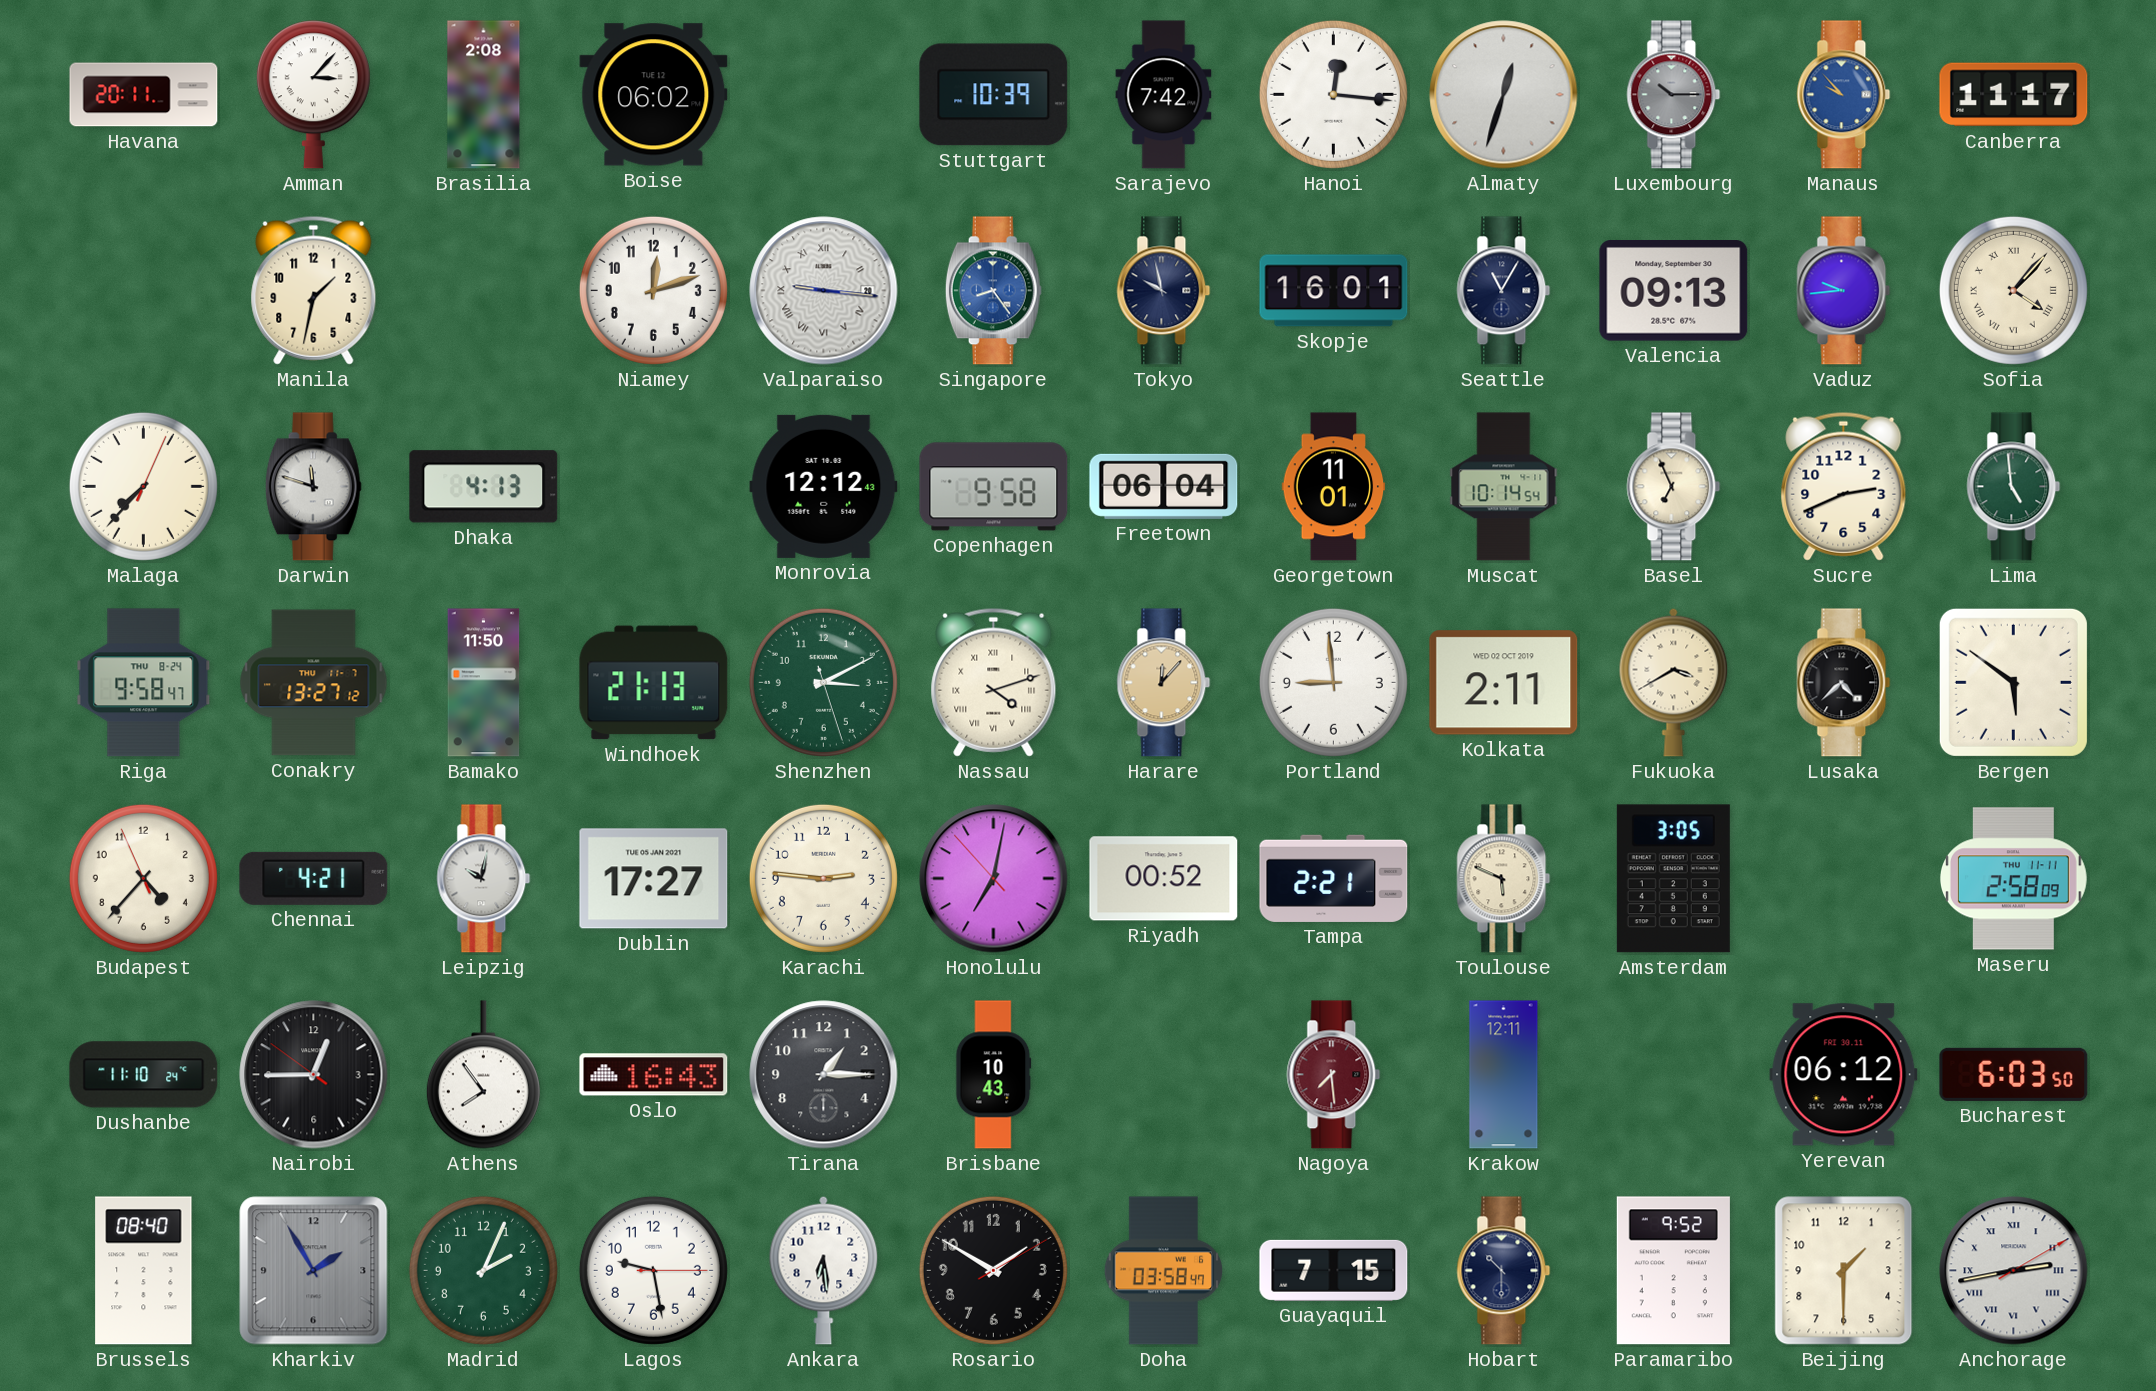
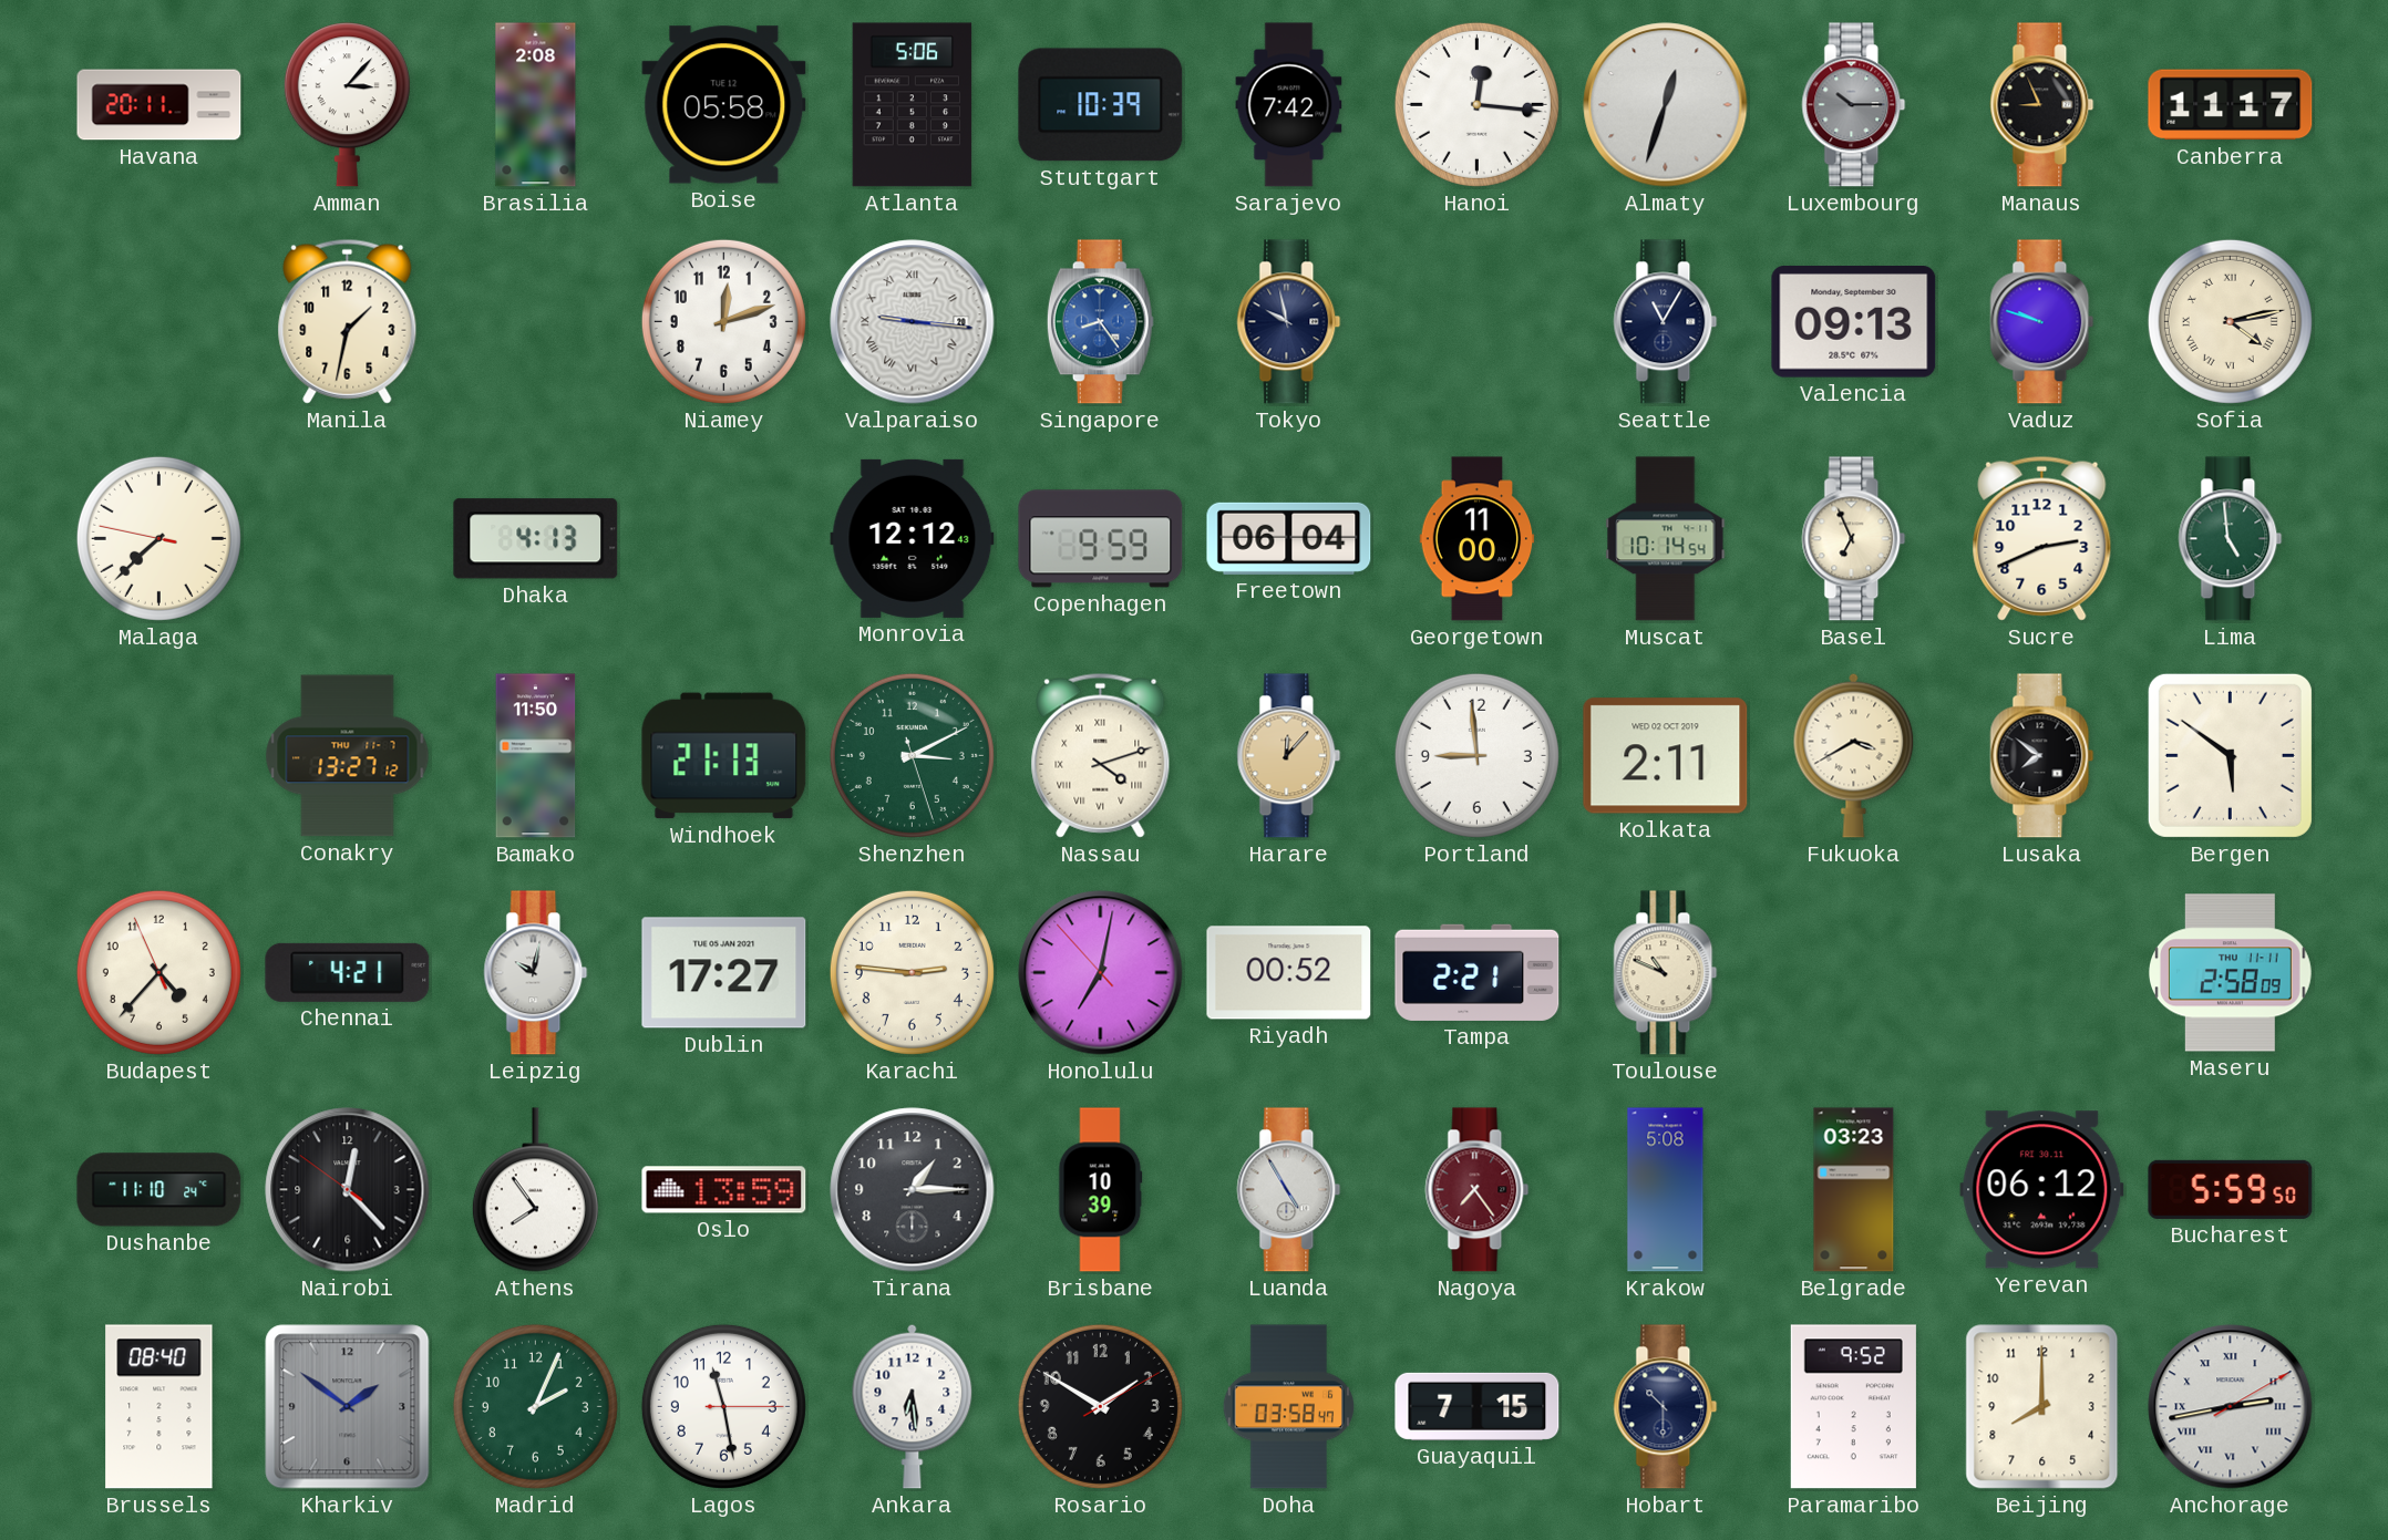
Boise: 06:02 -> 05:58 (724, 105)
Atlanta: none -> 5:06 (913, 105)
Manaus: 9:53 -> 8:56 (2042, 105)
Manaus dial: blue -> black (2042, 105)
Skopje: 16:01 -> none (1334, 291)
Vaduz: 9:44 -> 9:48 (2042, 322)
Sofia: 4:07 -> 4:13 (2230, 321)
Malaga: 7:37:04 -> 7:37:47 (158, 538)
Darwin: 11:48 -> none (313, 487)
Copenhagen: 9:58 -> 9:59 (1101, 539)
Georgetown: 11:01 -> 11:00 (1478, 539)
Riga: 9:58 -> none (144, 683)
Lusaka: 4:38 -> 7:51 (2042, 756)
Toulouse: 5:49 -> 10:49 (1666, 973)
Amsterdam: 3:05 -> none (1673, 879)
Nairobi: 12:44 -> 12:22 (348, 1190)
Oslo: 16:43 -> 13:59 (724, 1190)
Brisbane: 10:43 -> 10:39 (1101, 1190)
Luanda: none -> 4:55 (1289, 1190)
Nagoya: 7:29 -> 7:24 (1478, 1190)
Krakow: 12:11 -> 5:08 (1666, 1190)
Belgrade: none -> 03:23 (1854, 1190)
Bucharest: 6:03 -> 5:59 (2231, 1189)
Kharkiv: 1:55 -> 1:51 (348, 1407)
Lagos: 9:28 -> 11:28 (723, 1406)
Beijing: 1:30 -> 8:00 (2042, 1407)
